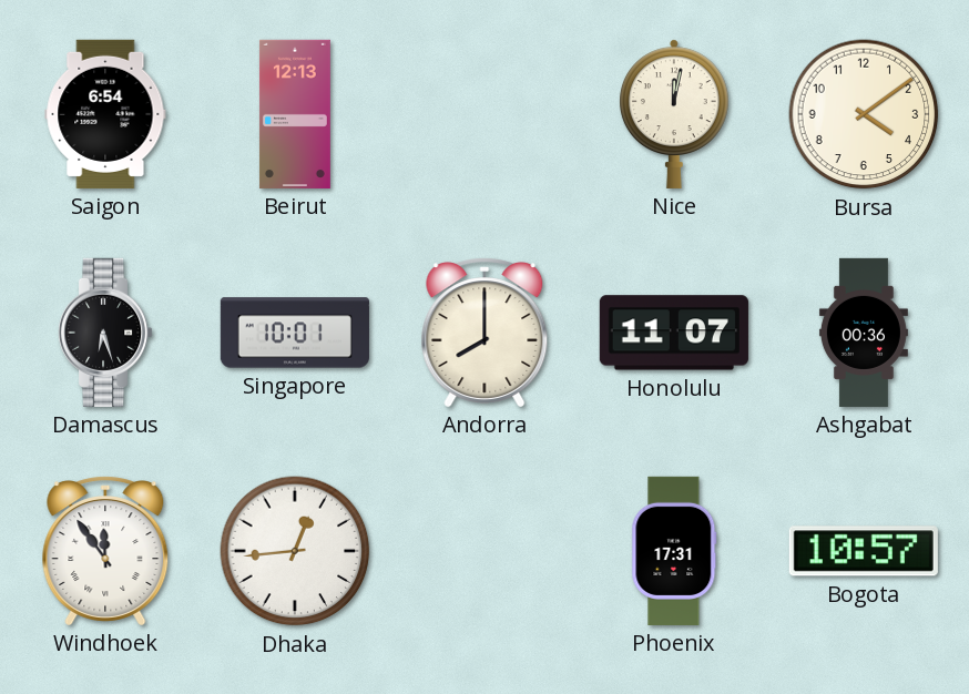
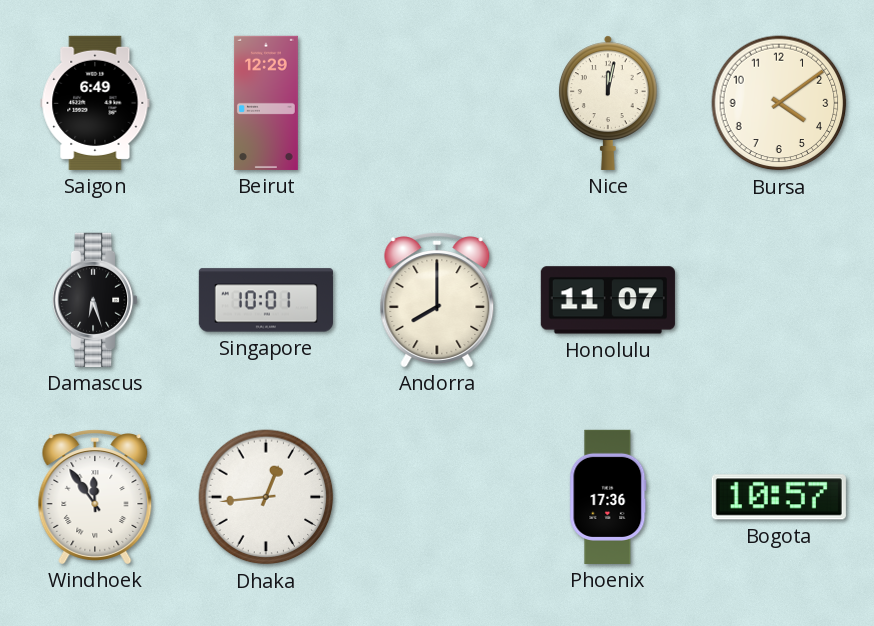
Saigon: 6:54 -> 6:49 (95, 103)
Beirut: 12:13 -> 12:29 (266, 103)
Ashgabat: 00:36 -> none (864, 333)
Phoenix: 17:31 -> 17:36 (608, 497)
